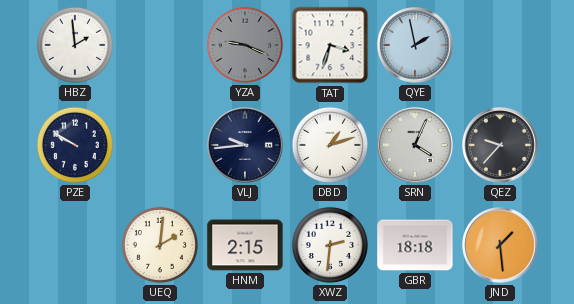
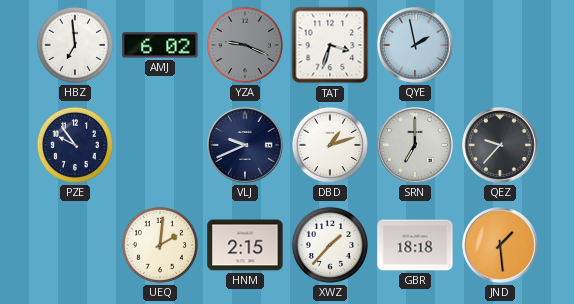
HBZ: 1:59 -> 6:59 (75, 45)
AMJ: none -> 6:02 (160, 45)
PZE: 9:50 -> 9:54 (75, 145)
VLJ: 9:44 -> 9:41 (246, 146)
SRN: 4:04 -> 7:00 (416, 146)
XWZ: 2:31 -> 1:37 (330, 245)
